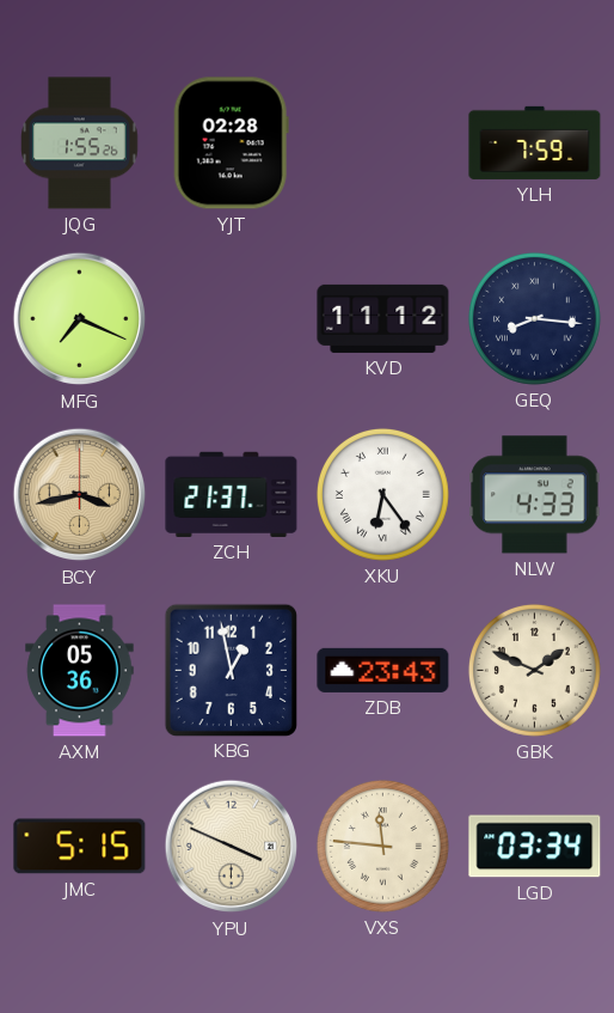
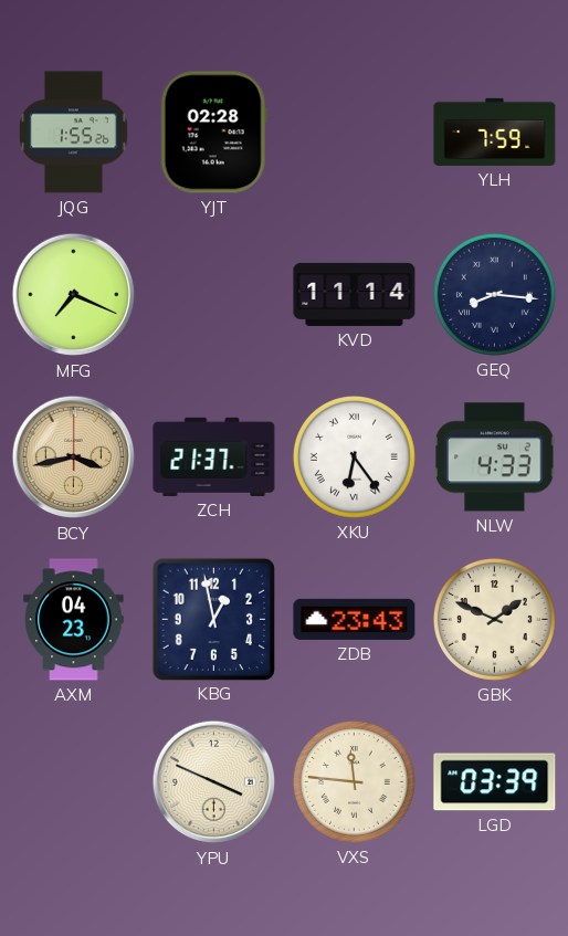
KVD: 11:12 -> 11:14 (355, 294)
AXM: 05:36 -> 04:23 (74, 620)
JMC: 5:15 -> none (80, 847)
LGD: 03:34 -> 03:39 (495, 782)
